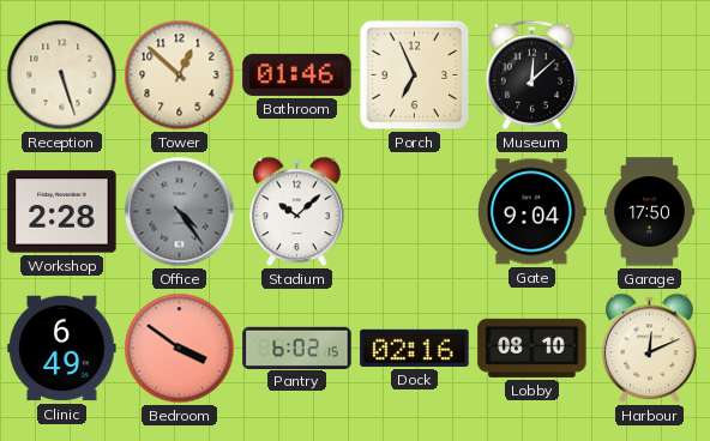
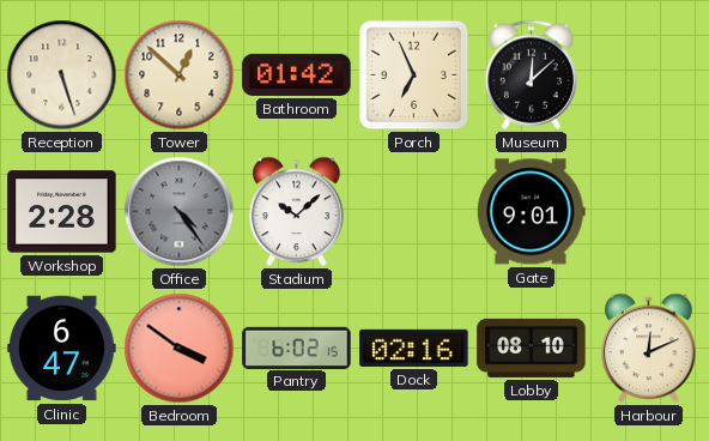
Bathroom: 01:46 -> 01:42 (297, 74)
Gate: 9:04 -> 9:01 (531, 212)
Garage: 17:50 -> none (649, 212)
Clinic: 6:49 -> 6:47 (62, 349)
